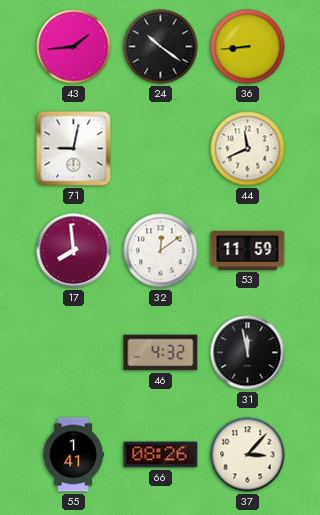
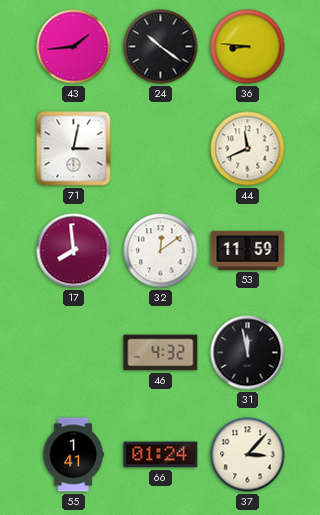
36: 8:44 -> 8:46 (248, 47)
71: 9:02 -> 3:02 (74, 149)
66: 08:26 -> 01:24 (161, 455)
